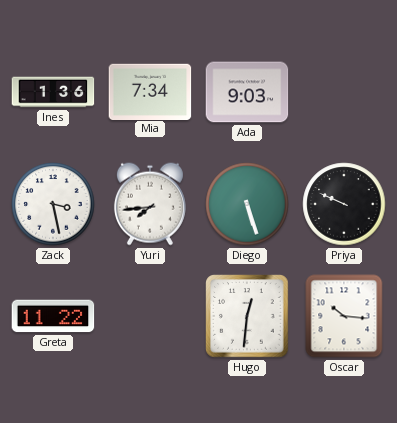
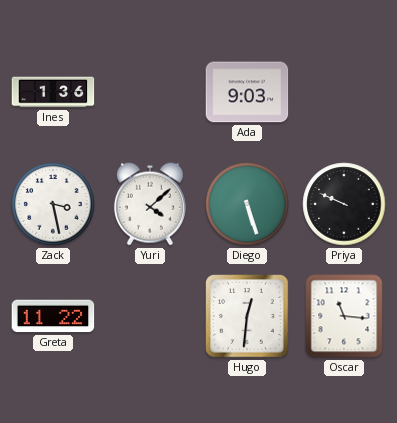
Mia: 7:34 -> none (150, 91)
Yuri: 7:44 -> 4:08 (150, 204)
Oscar: 10:16 -> 11:16 (344, 316)
